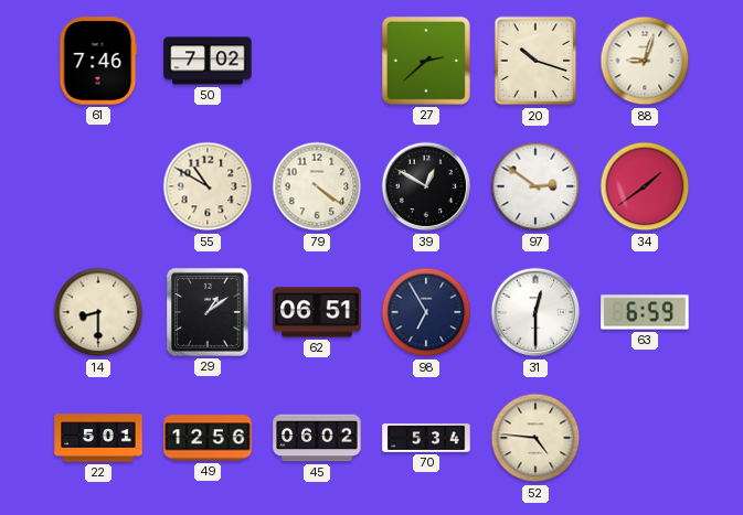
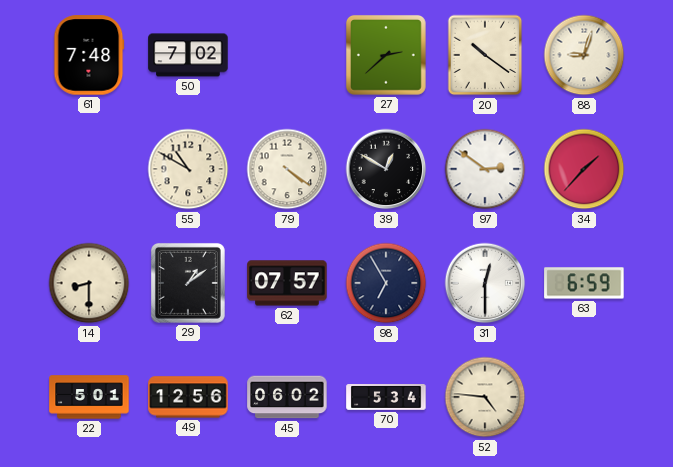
61: 7:46 -> 7:48 (89, 55)
20: 10:18 -> 10:21 (485, 55)
34: 1:39 -> 1:37 (584, 169)
62: 06:51 -> 07:57 (287, 283)
